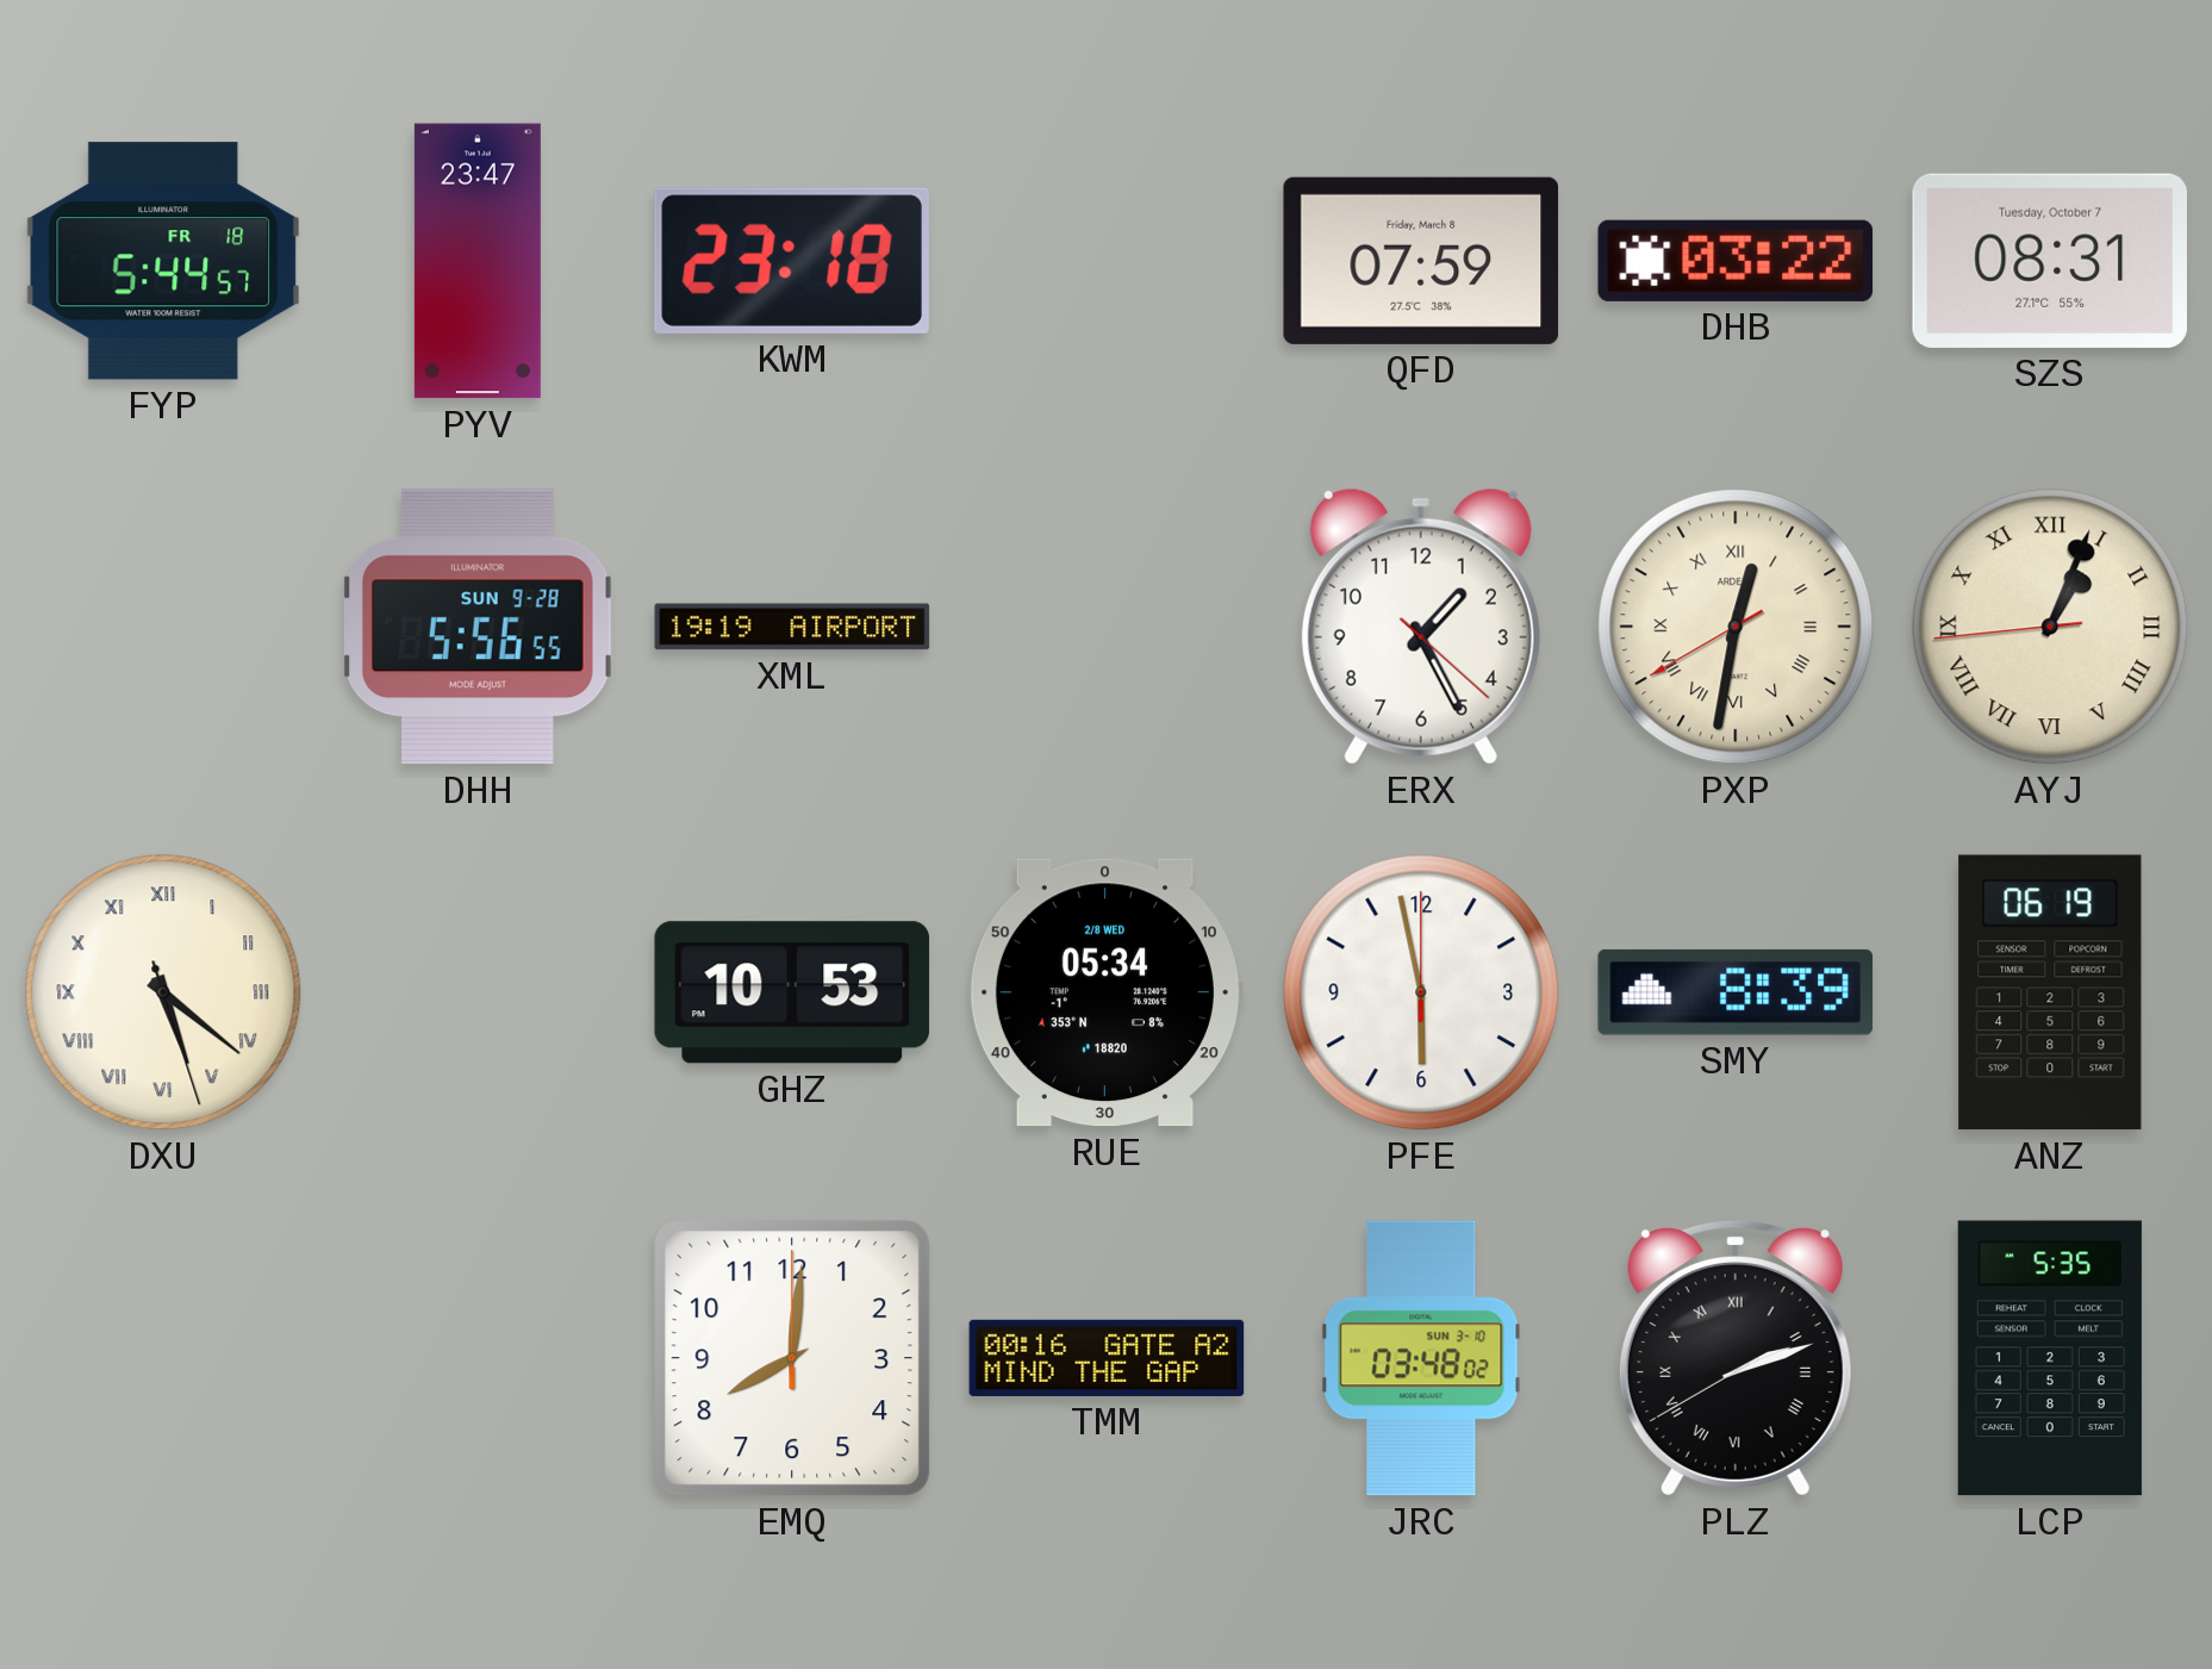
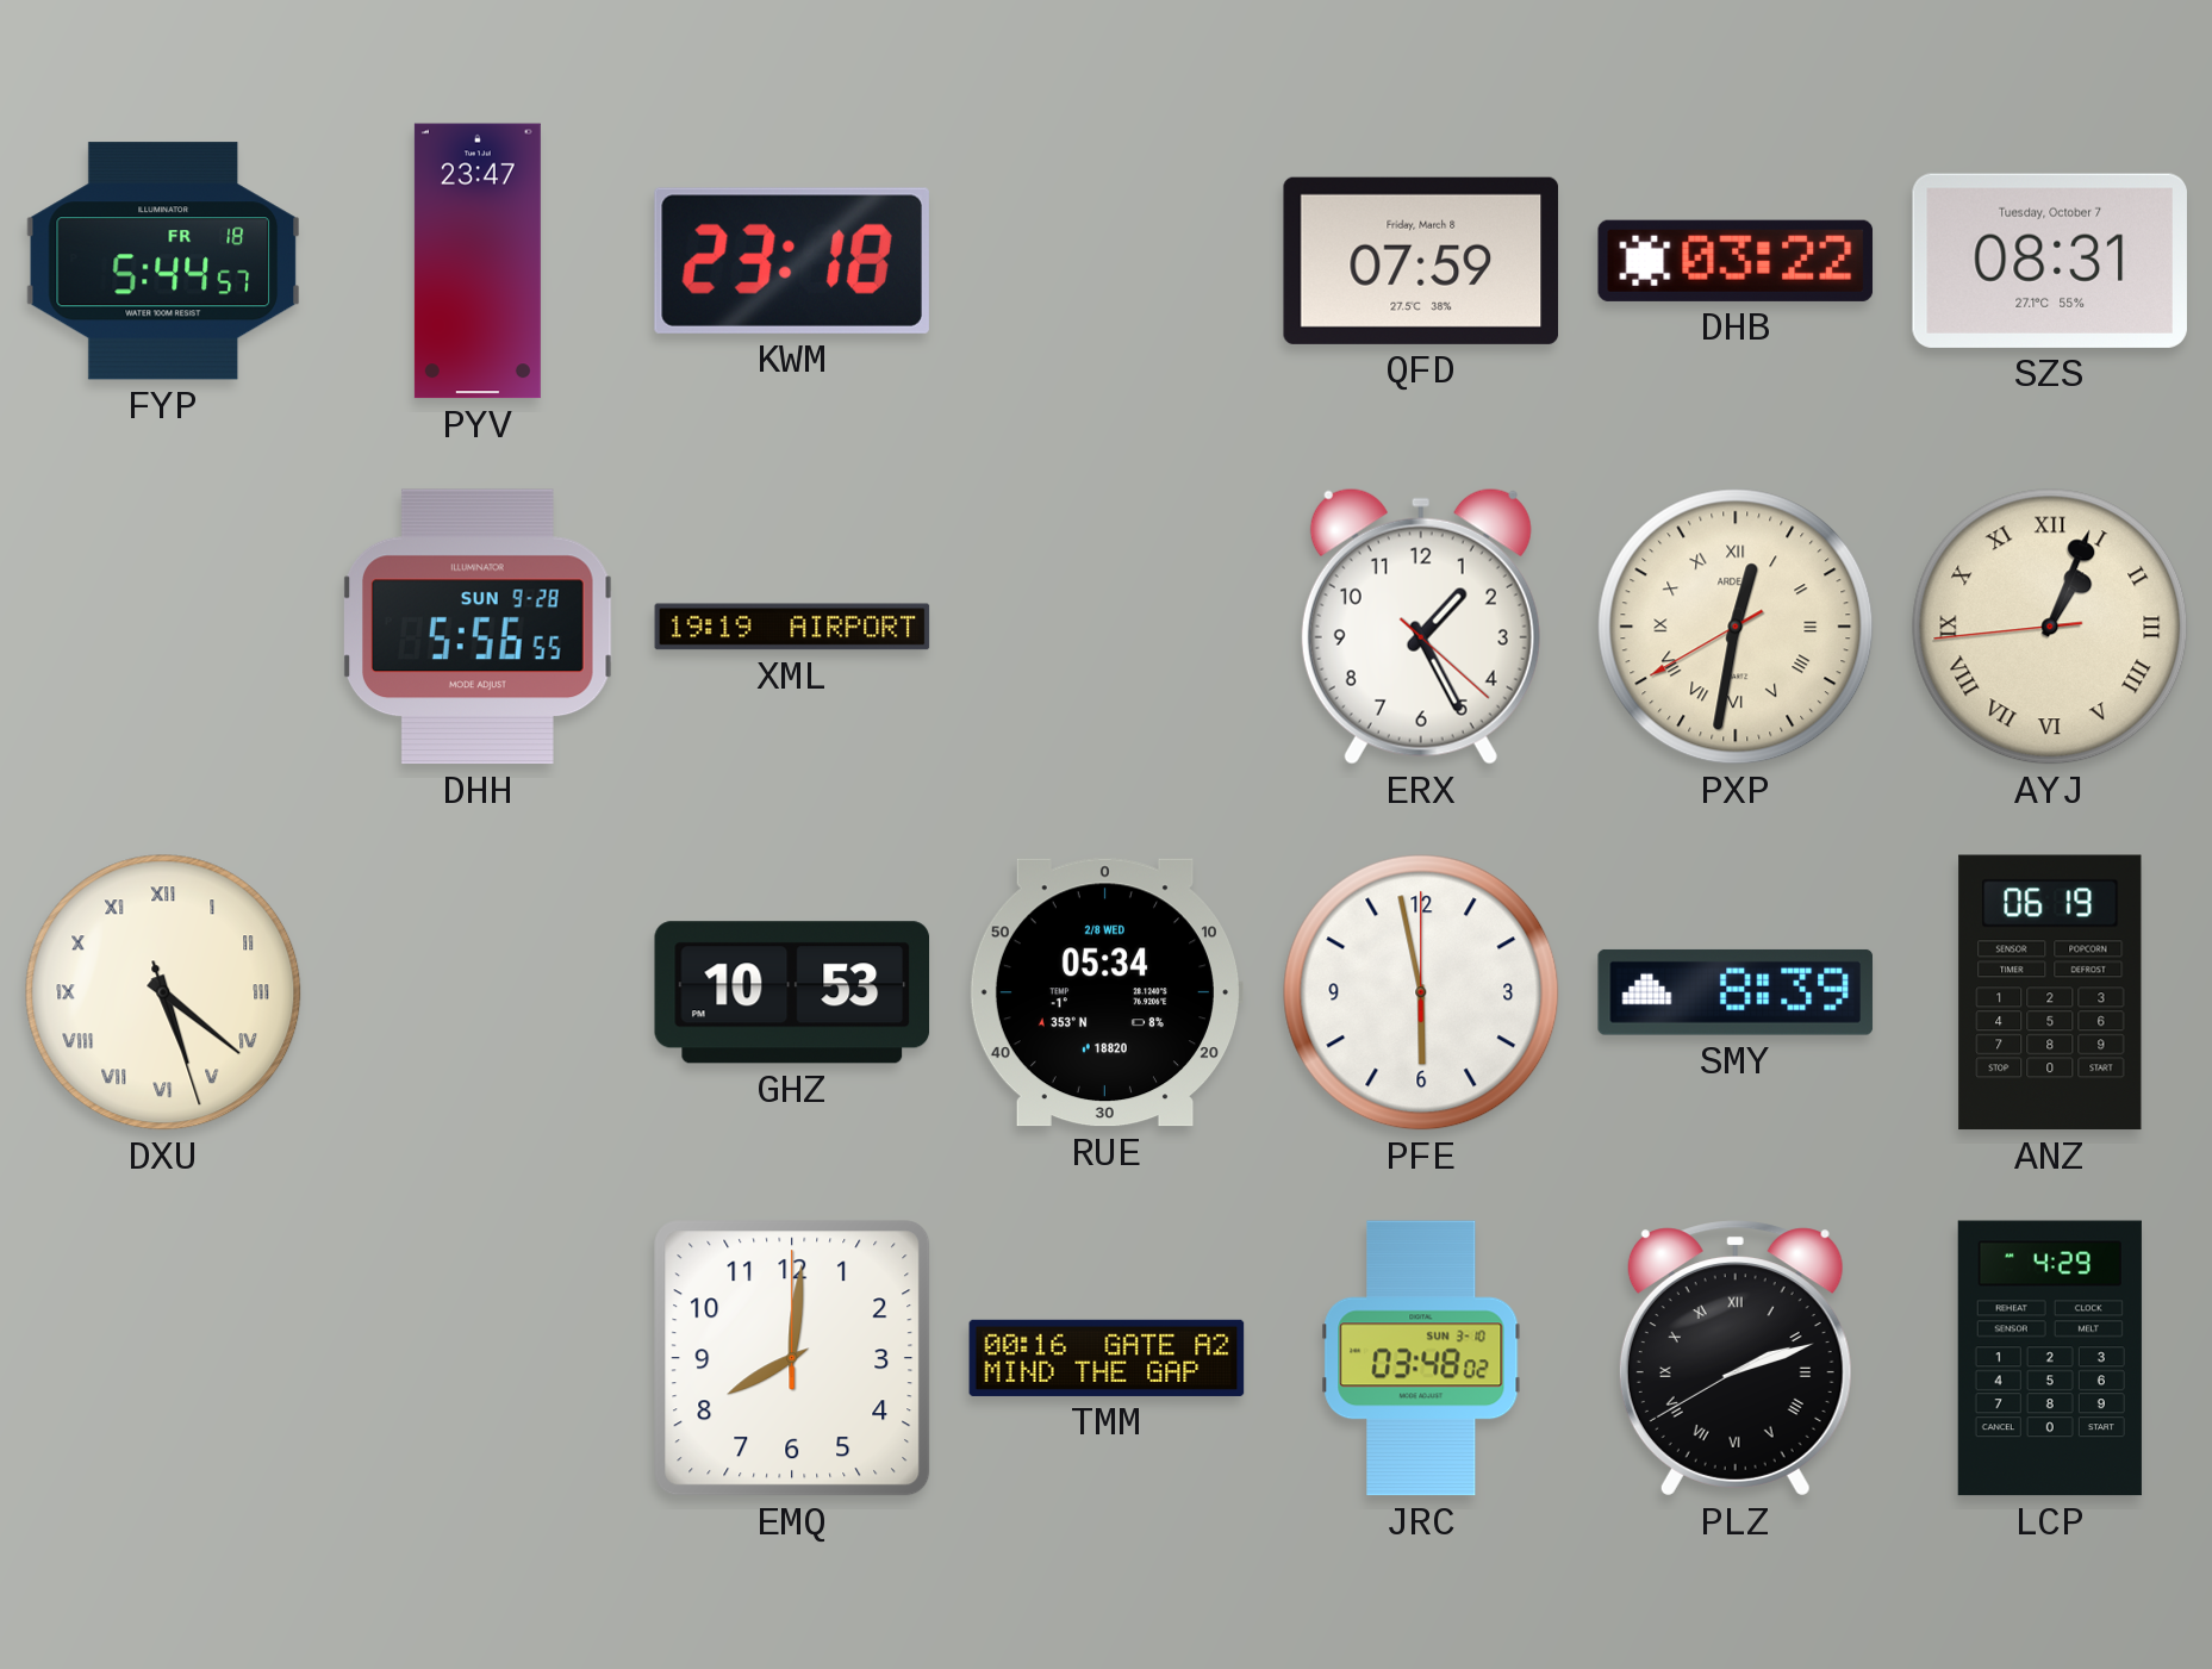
LCP: 5:35 -> 4:29 (2050, 1358)
